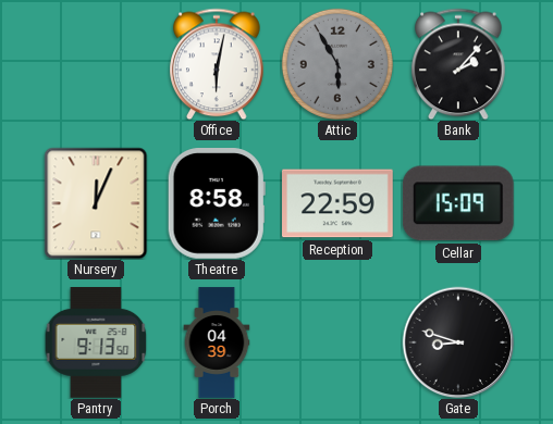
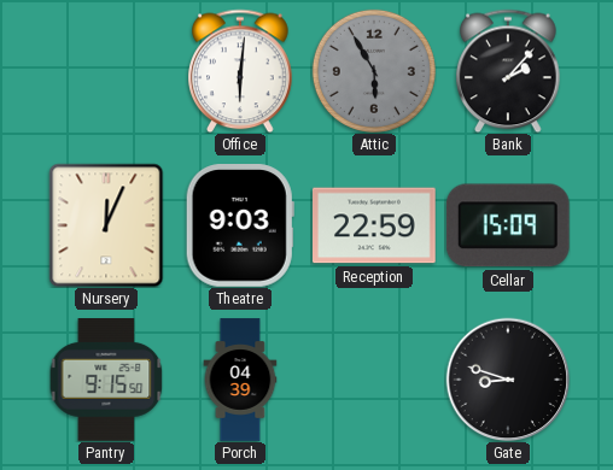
Office: 6:02 -> 6:01 (241, 71)
Theatre: 8:58 -> 9:03 (240, 227)
Pantry: 9:13 -> 9:15 (106, 381)
